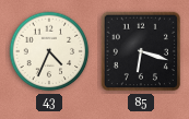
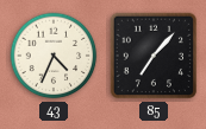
85: 6:18 -> 7:07 (154, 56)
